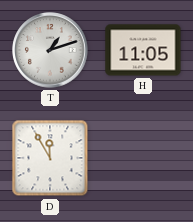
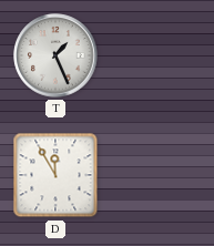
T: 1:12 -> 1:26 (55, 55)
H: 11:05 -> none (143, 50)
